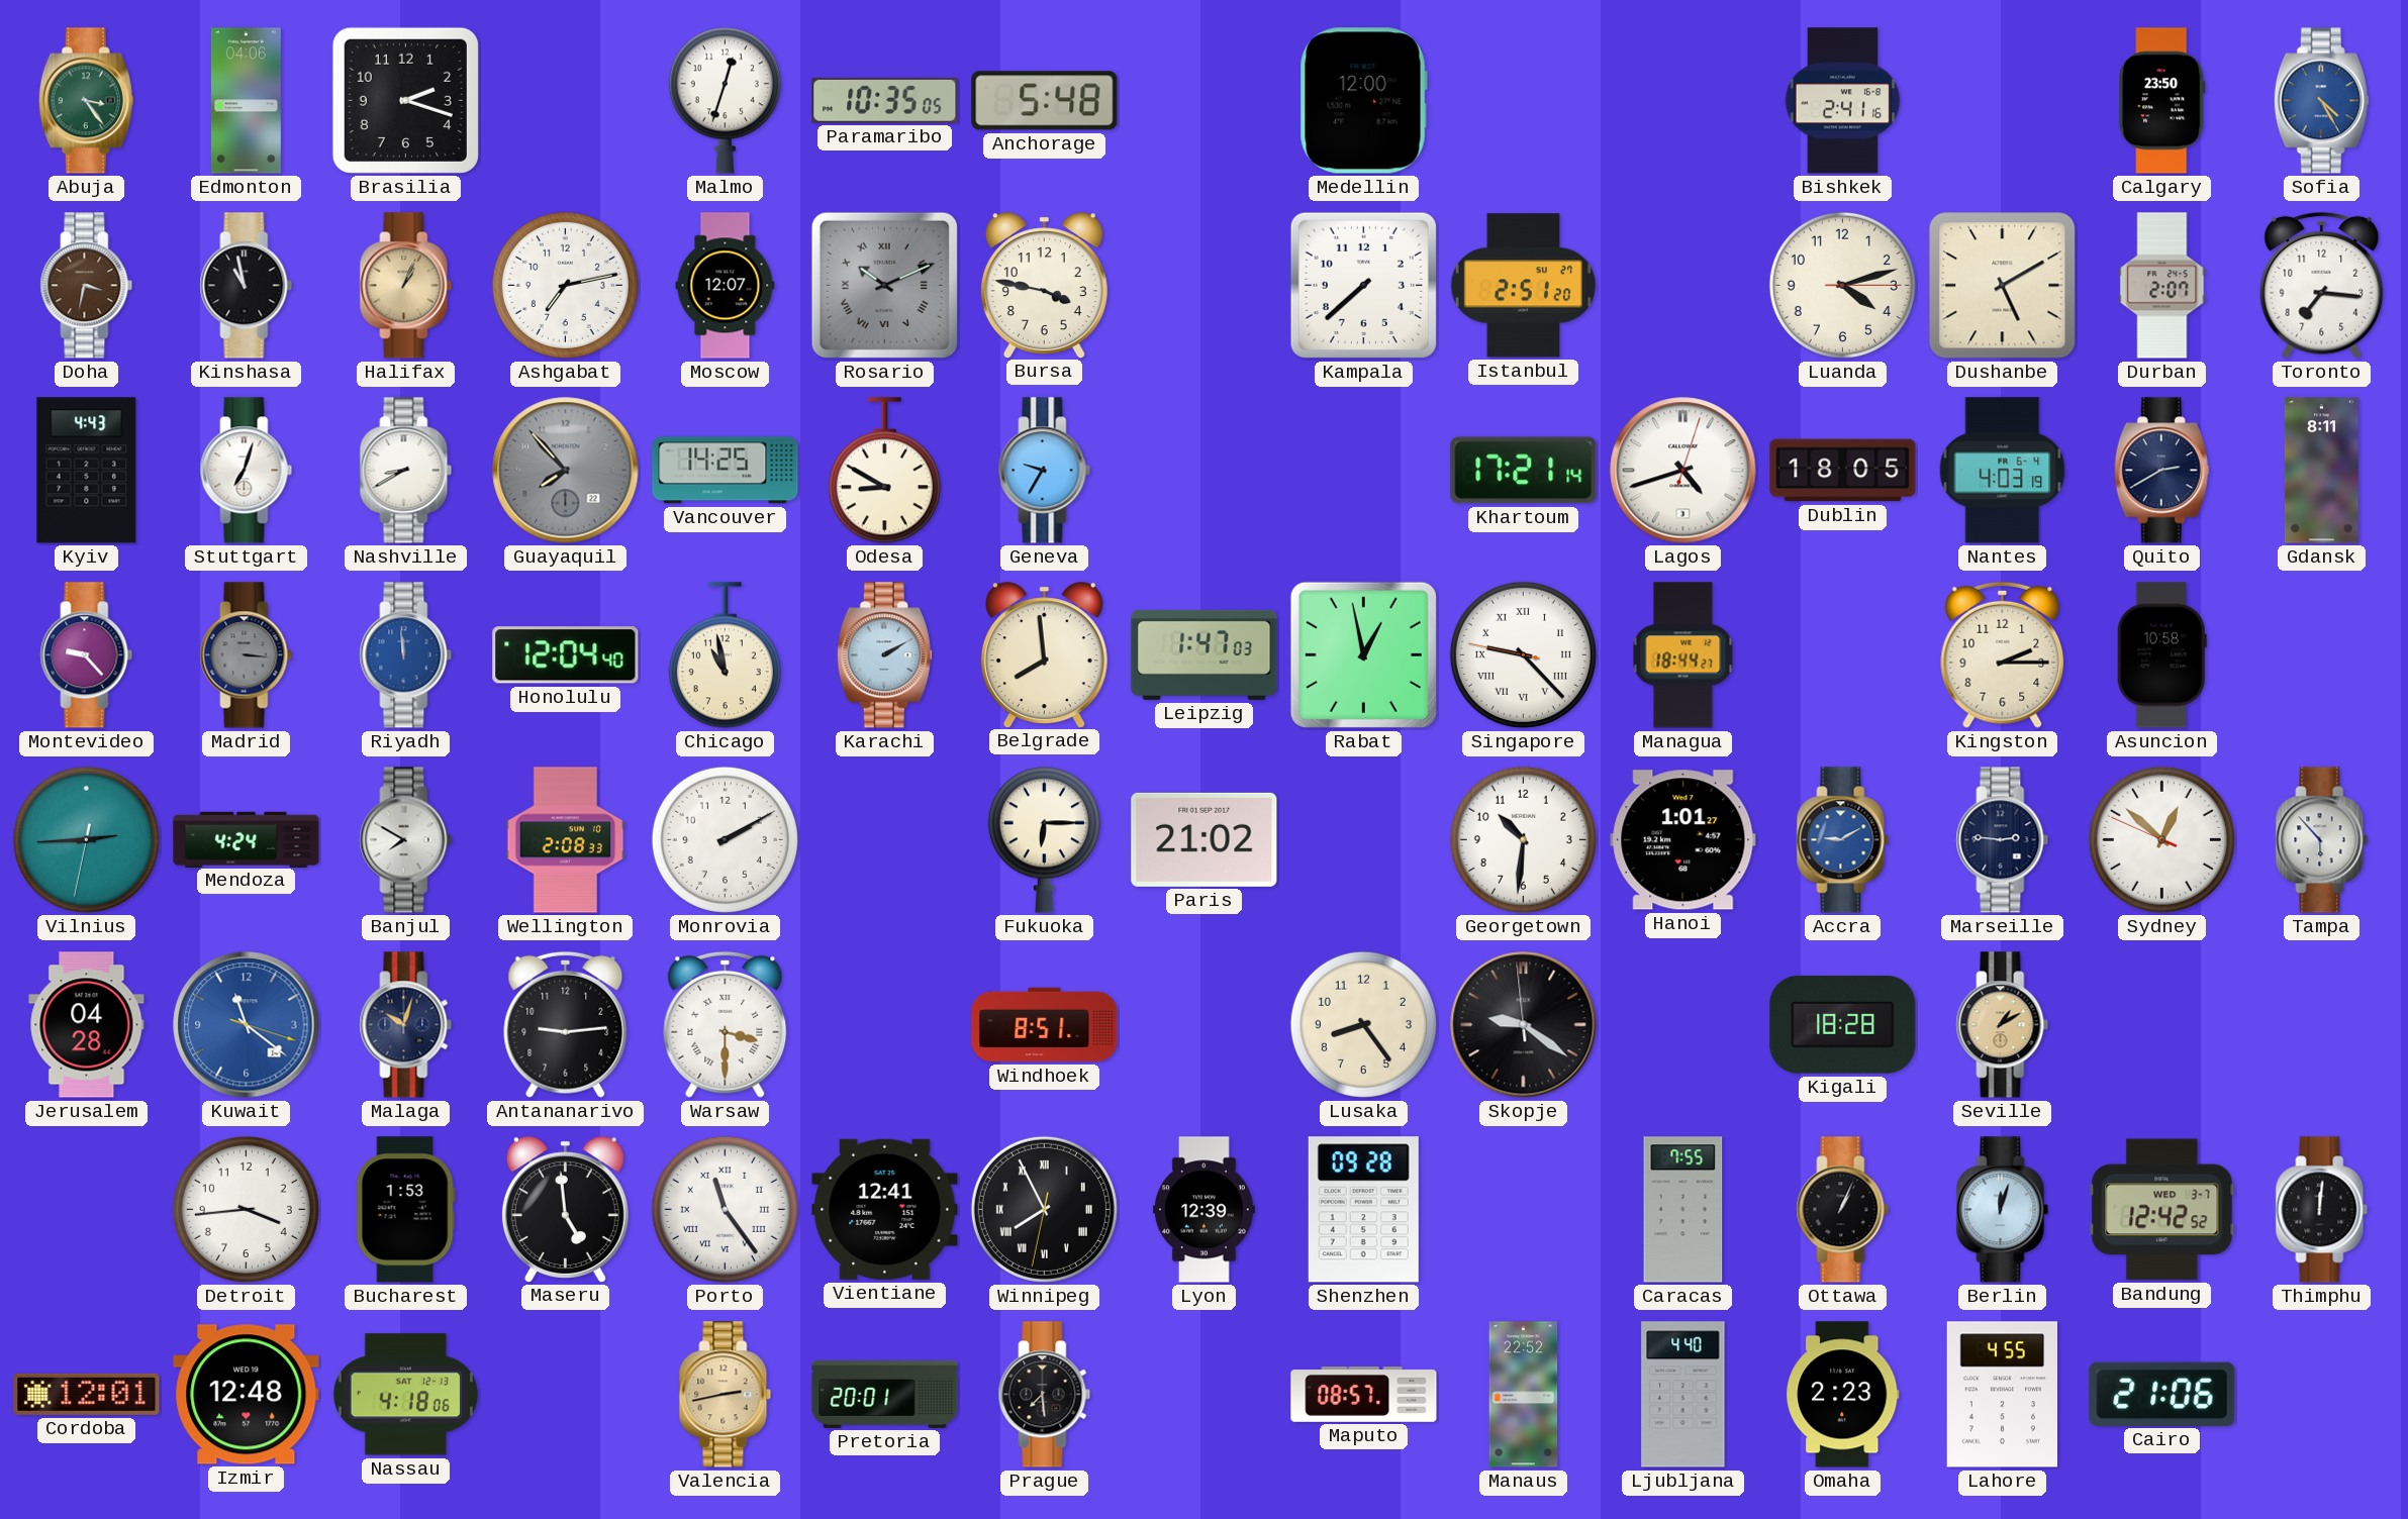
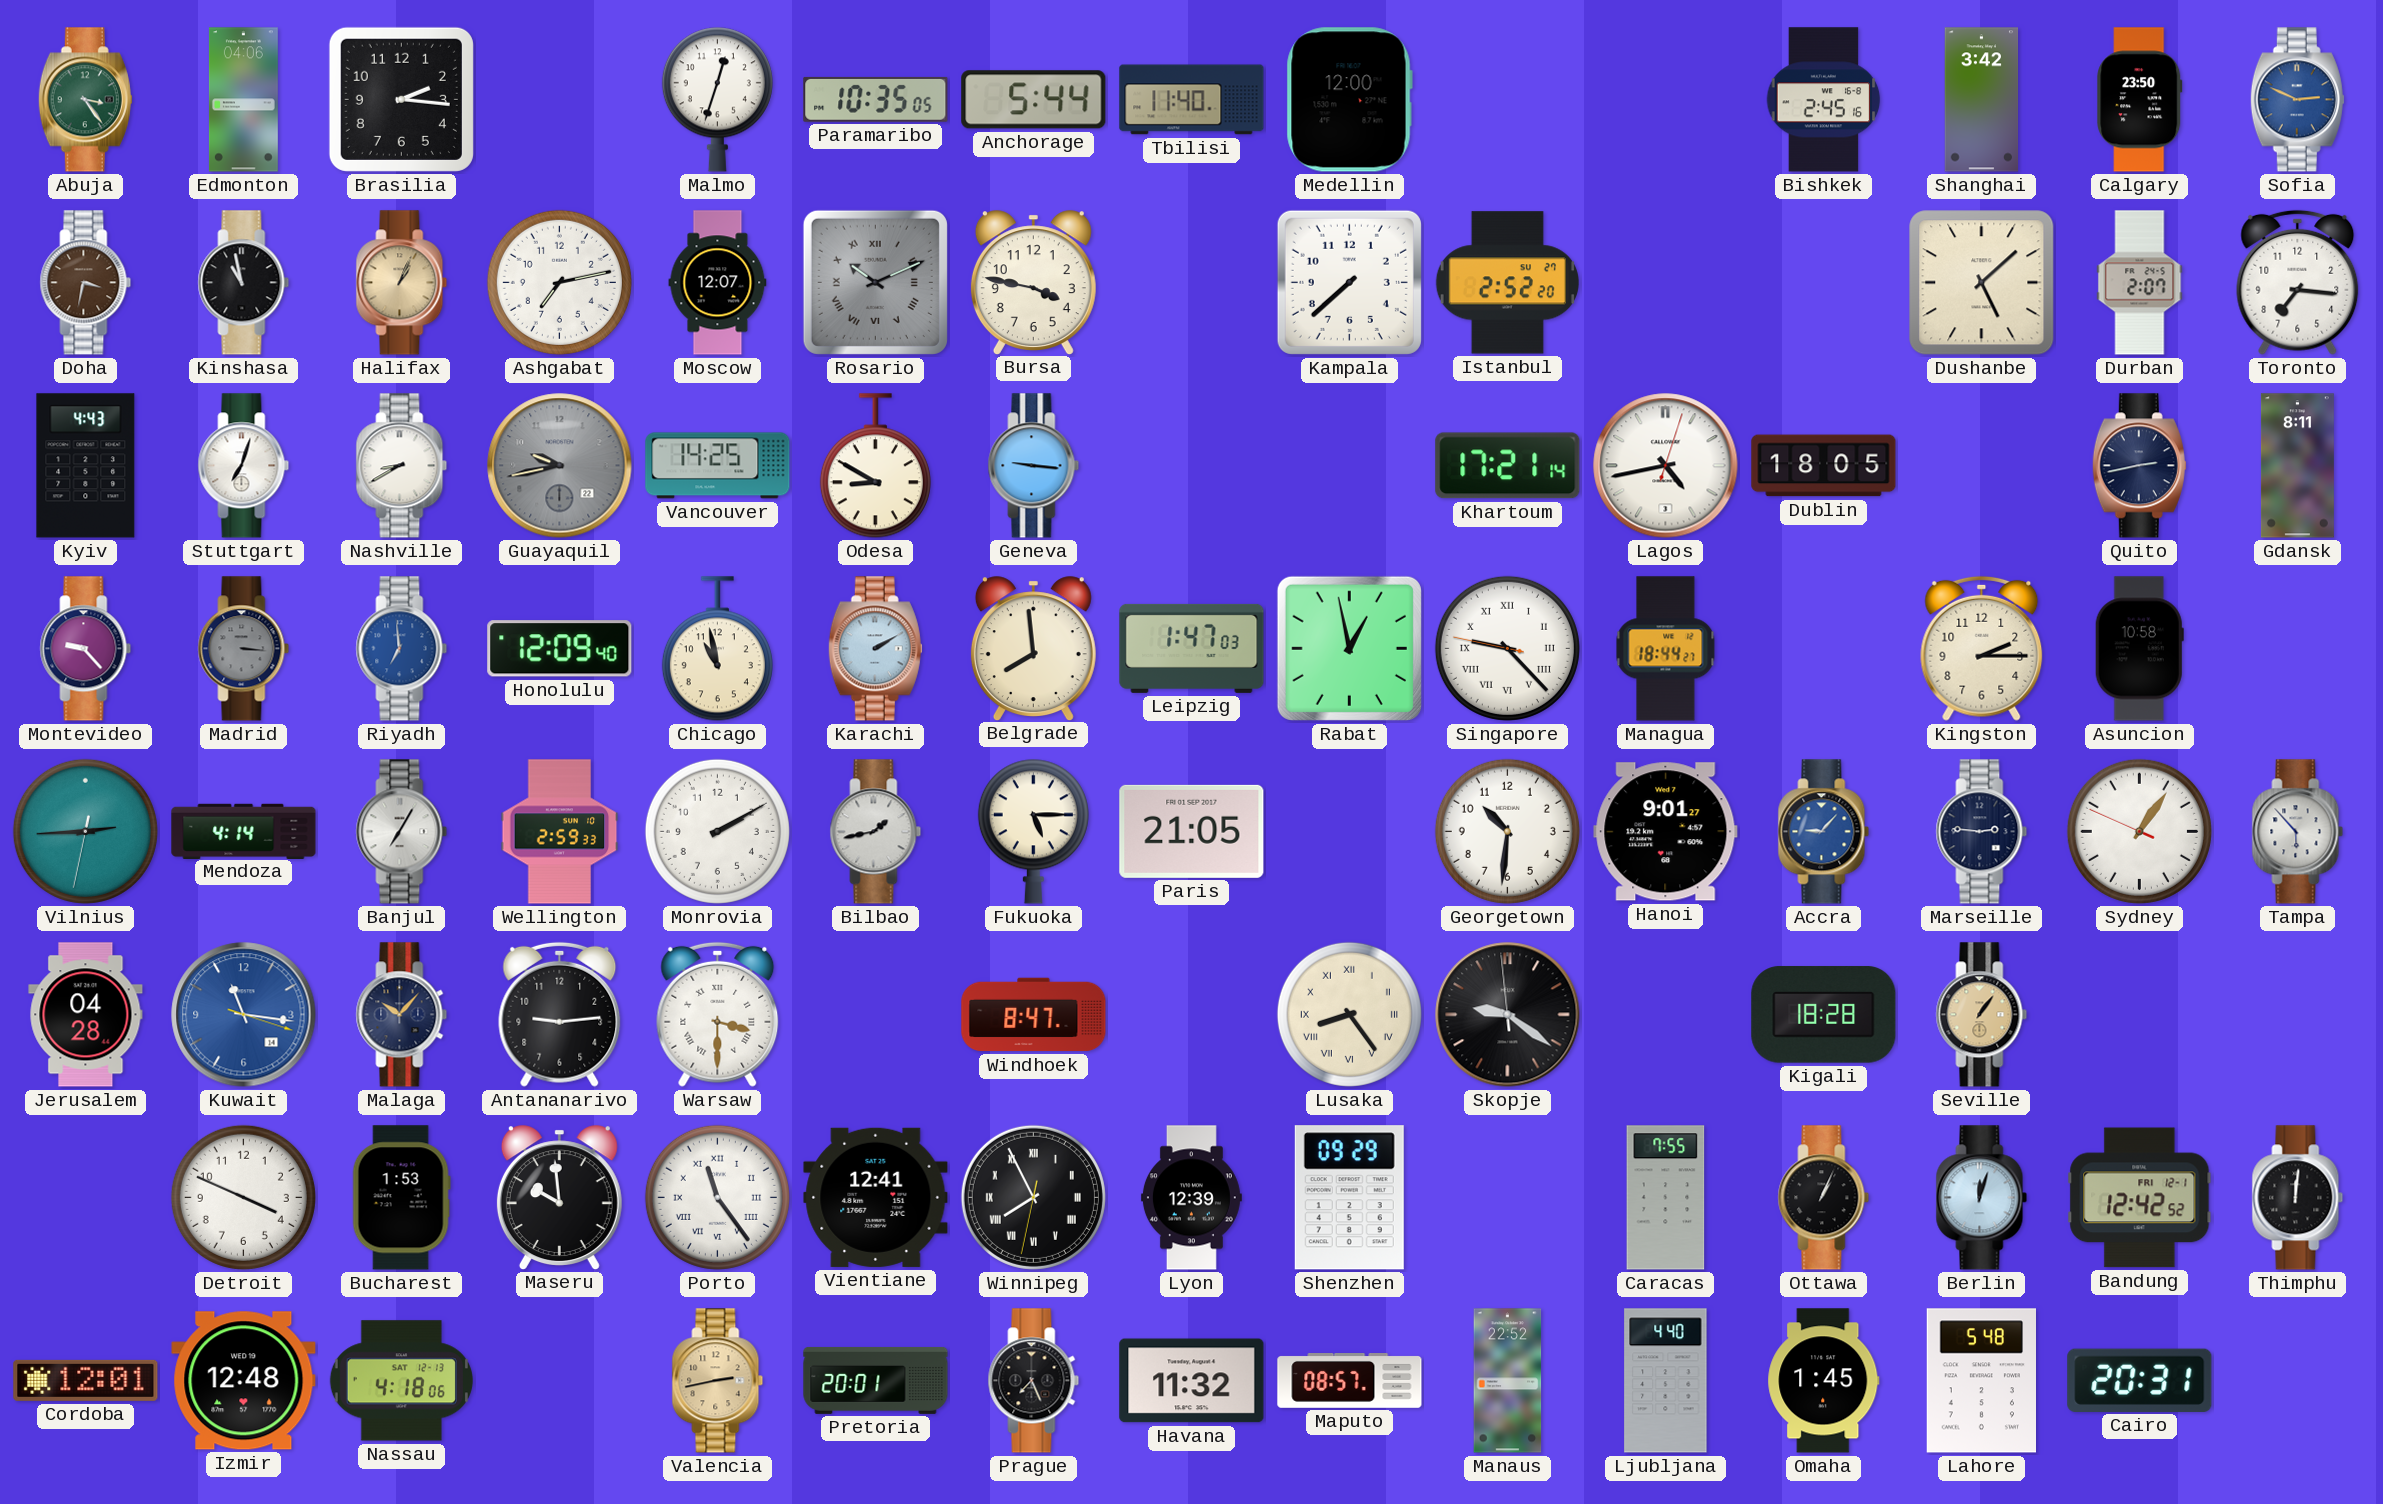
Brasilia: 2:18 -> 2:16 (401, 99)
Anchorage: 5:48 -> 5:44 (1034, 100)
Tbilisi: none -> 11:40 (1192, 100)
Bishkek: 2:41 -> 2:45 (1824, 100)
Shanghai: none -> 3:42 (1982, 100)
Sofia: 4:25 -> 2:49 (2297, 100)
Istanbul: 2:51 -> 2:52 (1507, 283)
Luanda: 4:12 -> none (1842, 285)
Dushanbe: 5:10 -> 5:08 (1982, 283)
Guayaquil: 7:53 -> 9:43 (560, 466)
Geneva: 9:35 -> 9:16 (1034, 466)
Lagos: 4:42 -> 4:43 (1666, 466)
Nantes: 4:03 -> none (2003, 471)
Quito: 2:40 -> 2:43 (2139, 466)
Riyadh: 11:59 -> 6:59 (402, 649)
Honolulu: 12:04 -> 12:09 (560, 649)
Mendoza: 4:24 -> 4:14 (244, 831)
Banjul: 7:50 -> 7:05 (402, 832)
Wellington: 2:08 -> 2:59 (560, 832)
Bilbao: none -> 1:43 (876, 832)
Fukuoka: 6:15 -> 5:15 (1033, 831)
Paris: 21:02 -> 21:05 (1192, 831)
Hanoi: 1:01 -> 9:01 (1666, 832)
Accra: 9:10 -> 9:07 (1824, 832)
Sydney: 12:51 -> 1:05 (2139, 831)
Kuwait: 11:21 -> 11:16 (244, 1015)
Malaga: 10:03 -> 10:07 (402, 1015)
Windhoek: 8:51 -> 8:47 (1034, 1015)
Lusaka numerals: Arabic -> Roman (1349, 1014)
Seville: 1:10 -> 1:06 (1982, 1015)
Detroit: 3:44 -> 3:49 (243, 1197)
Maseru: 4:59 -> 9:59 (559, 1197)
Shenzhen: 09:28 -> 09:29 (1349, 1198)
Bandung date: WED 3-7 -> FRI 12-1 (2140, 1198)
Prague: 7:29 -> 7:26 (1034, 1381)
Havana: none -> 11:32 (1192, 1381)
Omaha: 2:23 -> 1:45 (1824, 1381)
Lahore: 4:55 -> 5:48 (1981, 1381)
Cairo: 21:06 -> 20:31 (2140, 1380)
